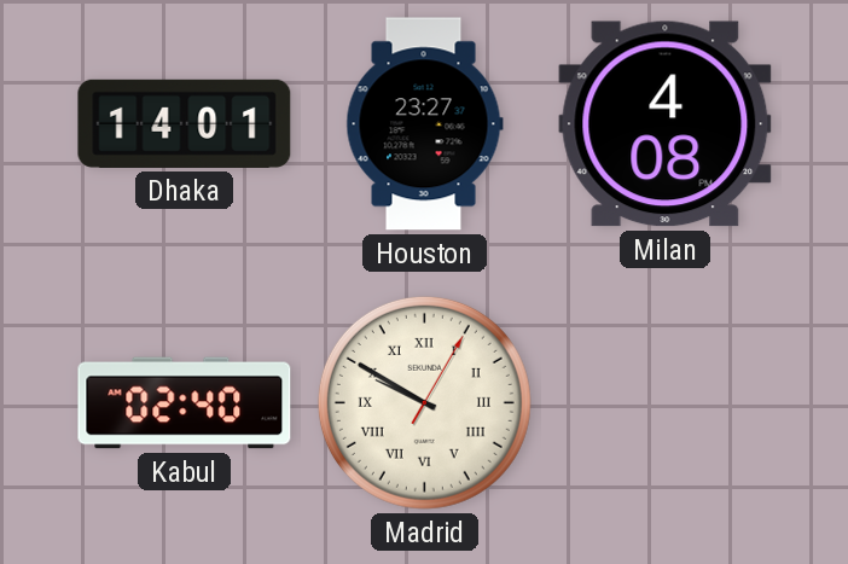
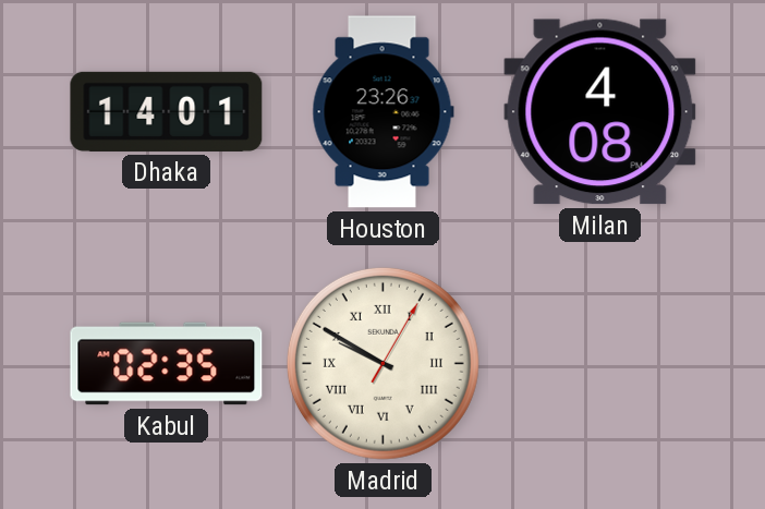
Houston: 23:27 -> 23:26 (382, 112)
Kabul: 02:40 -> 02:35 (167, 364)
